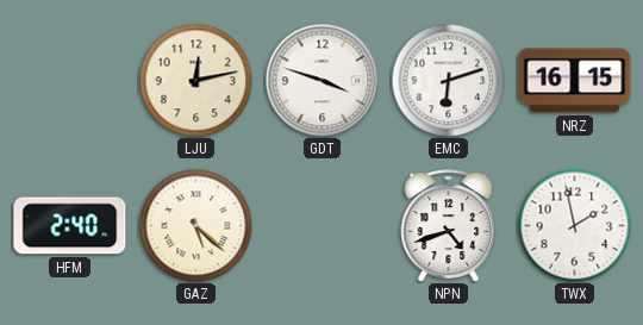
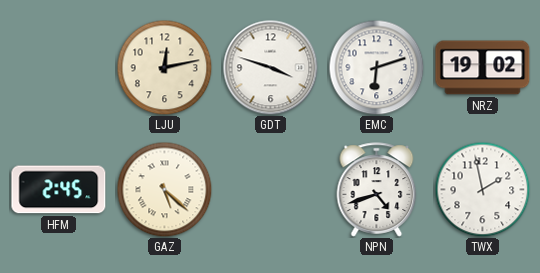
NRZ: 16:15 -> 19:02 (483, 68)
HFM: 2:40 -> 2:45 (59, 190)
